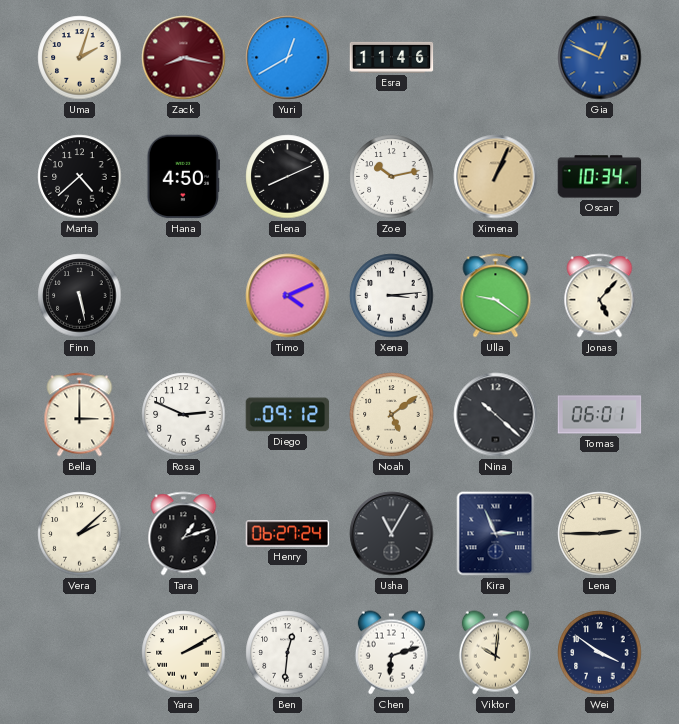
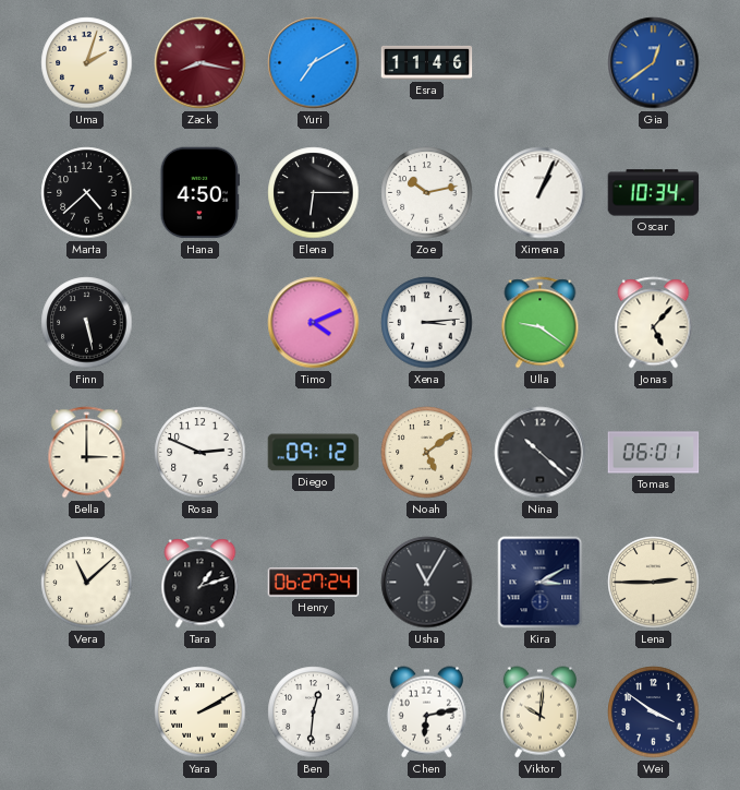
Yuri: 12:40 -> 7:10 (314, 63)
Gia: 12:49 -> 12:39 (654, 63)
Elena: 8:11 -> 6:15 (314, 193)
Ximena dial: champagne -> white (541, 193)
Vera: 2:08 -> 11:08 (87, 583)
Kira: 2:56 -> 3:10 (541, 583)
Chen: 6:12 -> 6:13 (426, 713)
